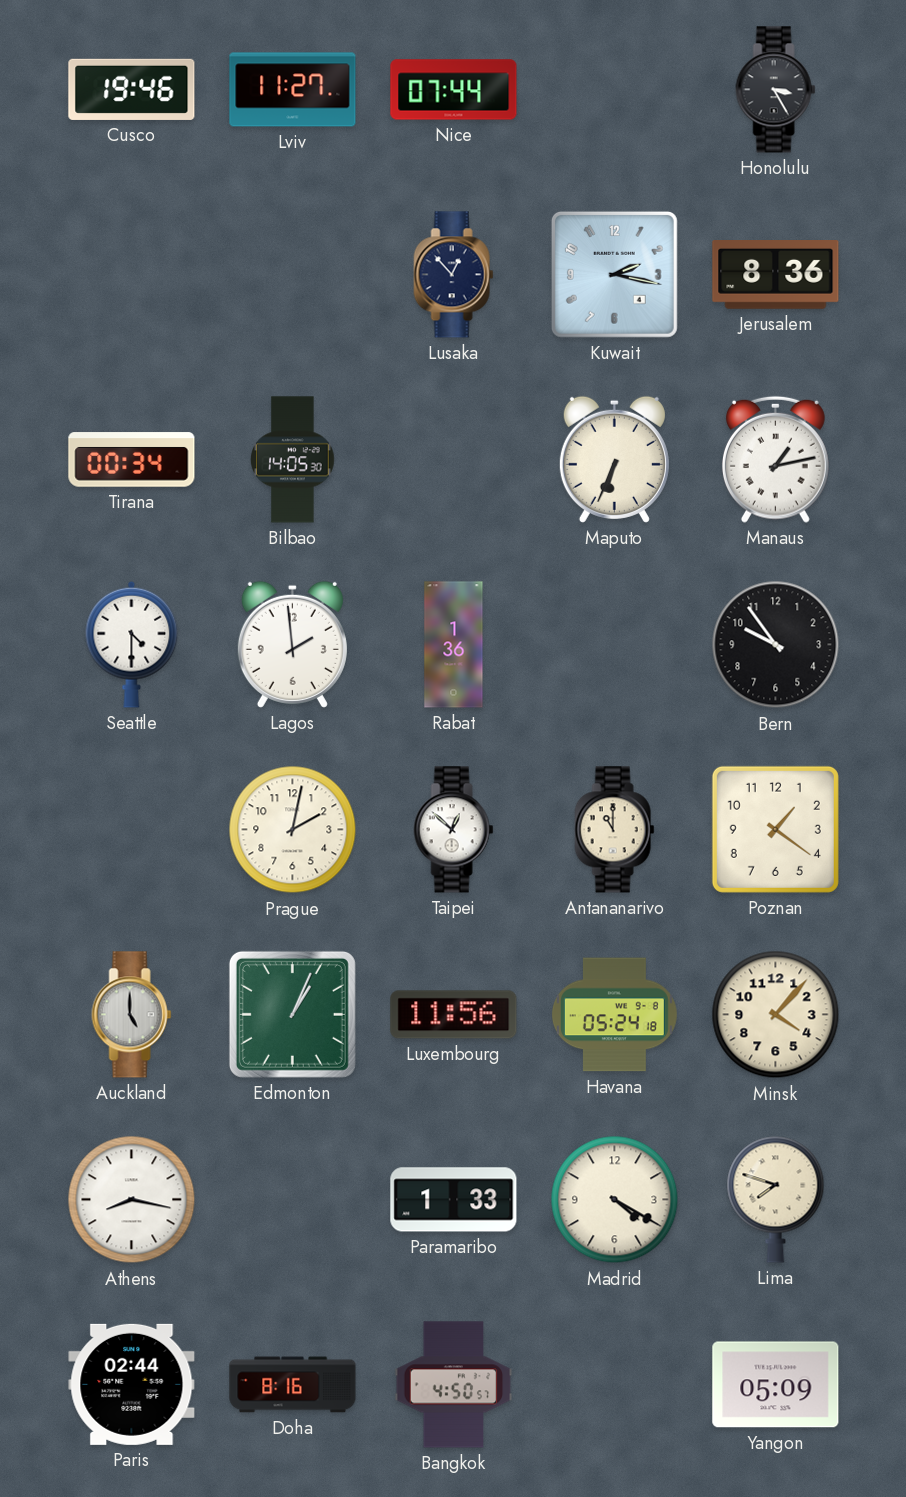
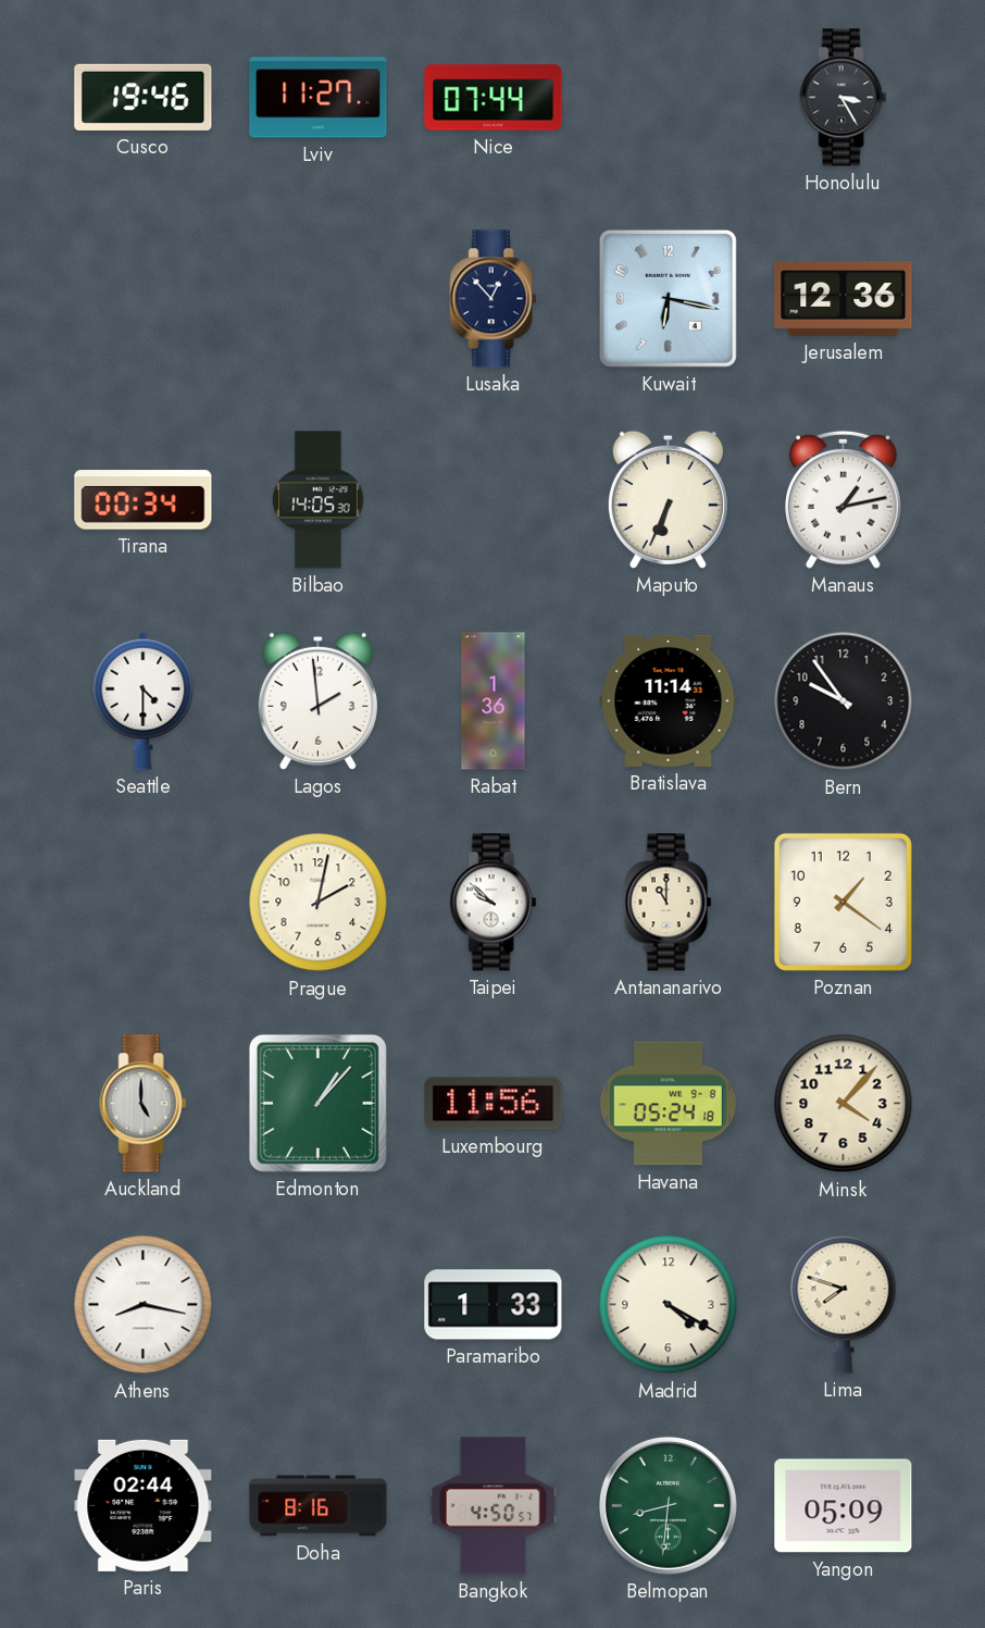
Kuwait: 2:17 -> 6:17 (668, 298)
Jerusalem: 8:36 -> 12:36 (844, 299)
Bratislava: none -> 11:14 (669, 700)
Taipei: 12:52 -> 9:52 (494, 903)
Edmonton: 1:04 -> 1:07 (317, 1103)
Belmopan: none -> 8:31 (668, 1505)
